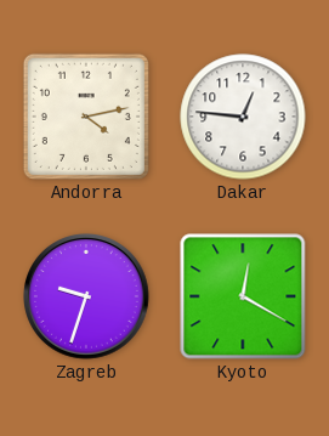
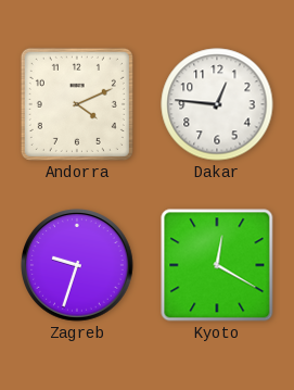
Andorra: 4:13 -> 4:11 (77, 104)
